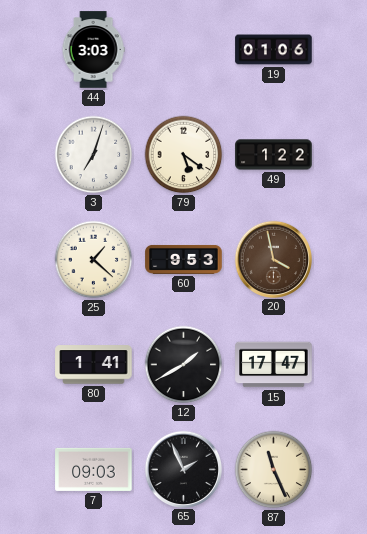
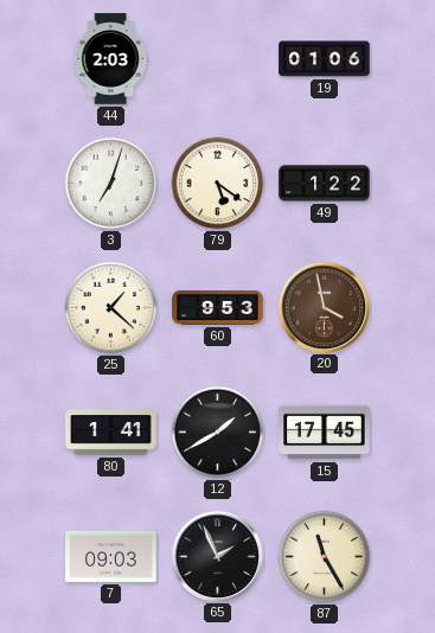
44: 3:03 -> 2:03 (110, 59)
15: 17:47 -> 17:45 (325, 433)
87: 11:26 -> 11:25 (325, 557)
